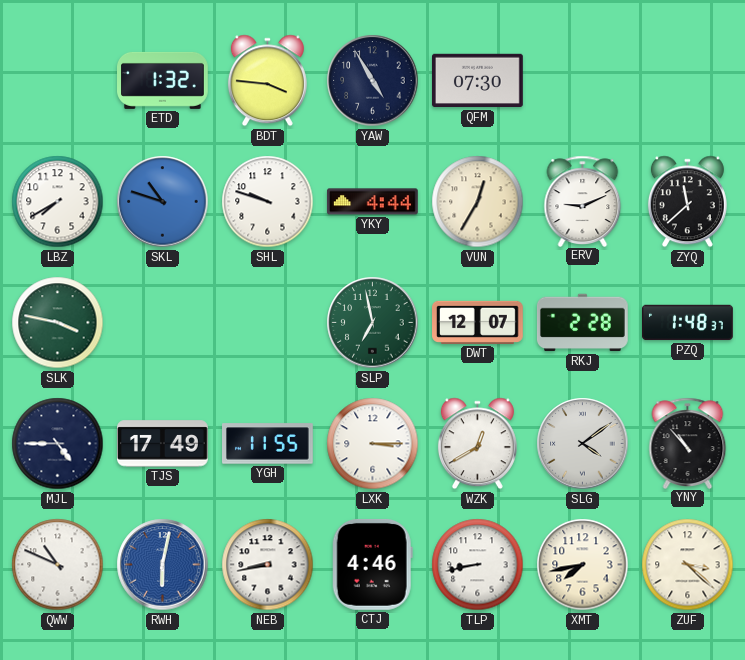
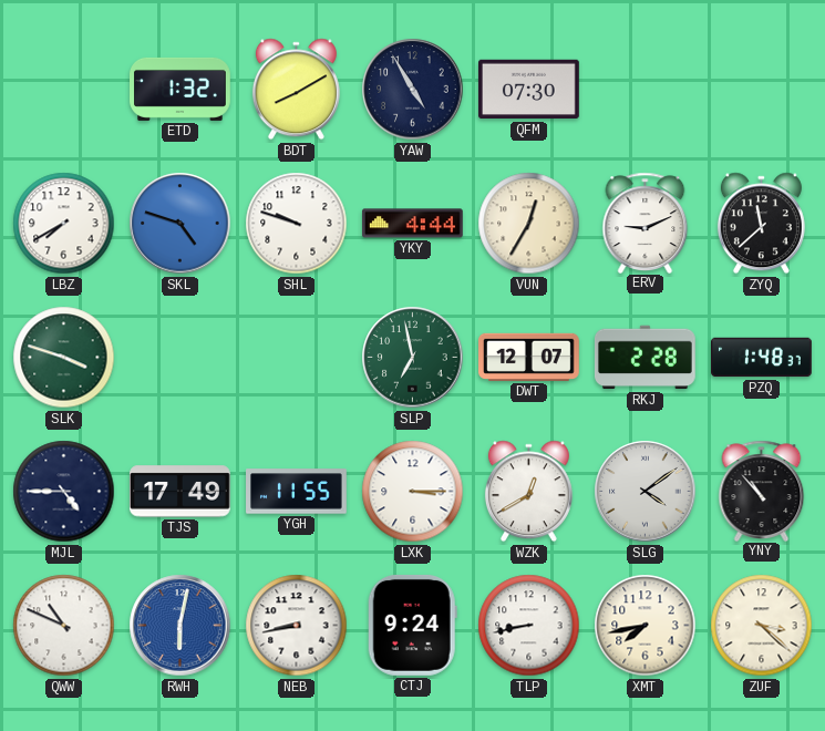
BDT: 3:46 -> 8:10 (296, 90)
SKL: 10:48 -> 4:48 (181, 224)
SLK: 3:47 -> 3:48 (64, 358)
CTJ: 4:46 -> 9:24 (412, 625)
